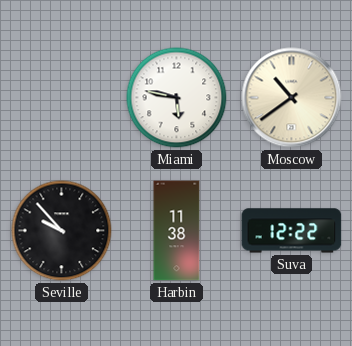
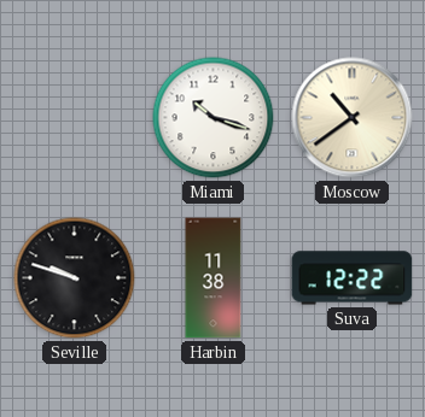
Miami: 5:47 -> 10:18 (214, 118)
Seville: 9:53 -> 9:48 (75, 278)
